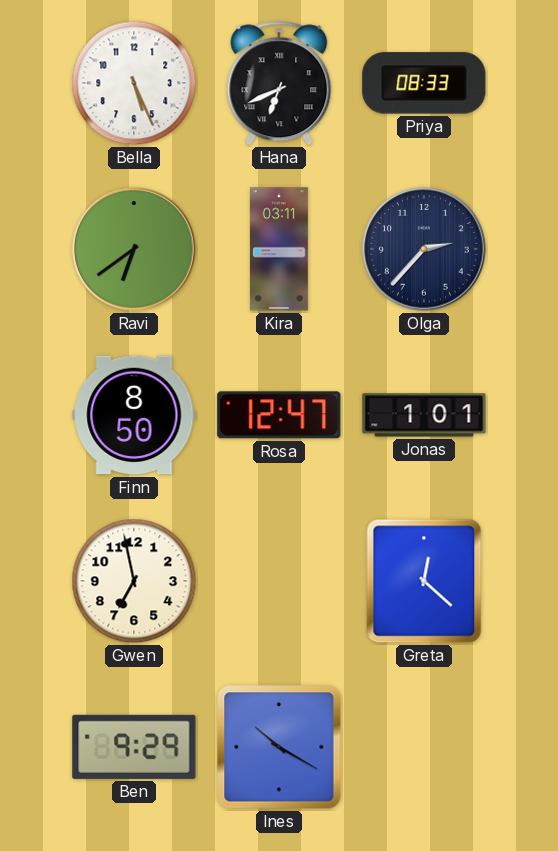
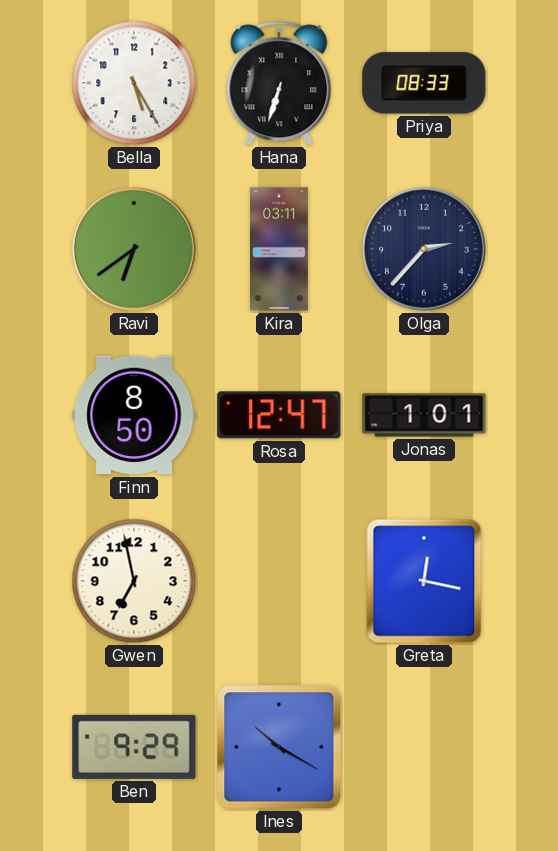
Bella: 5:26 -> 5:25 (134, 83)
Hana: 6:41 -> 6:33 (279, 83)
Greta: 12:22 -> 12:17 (424, 581)
